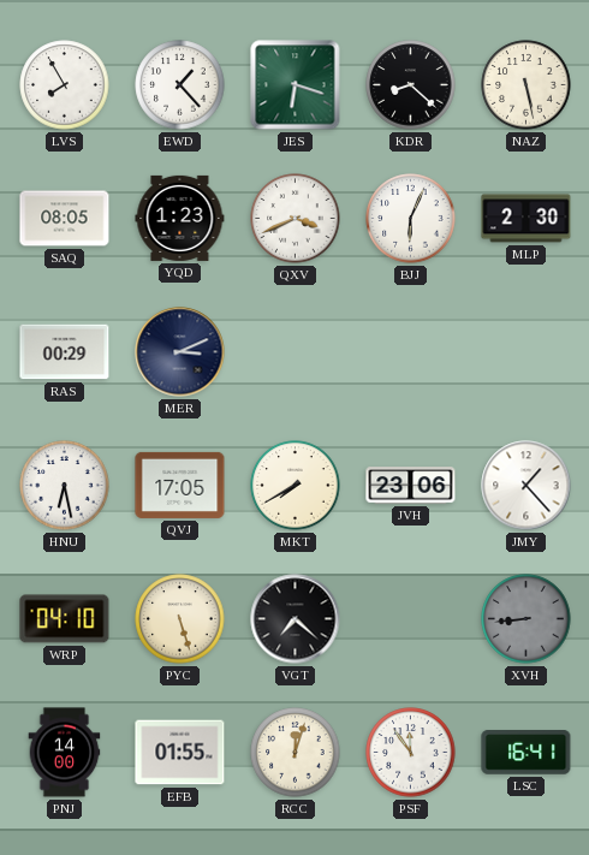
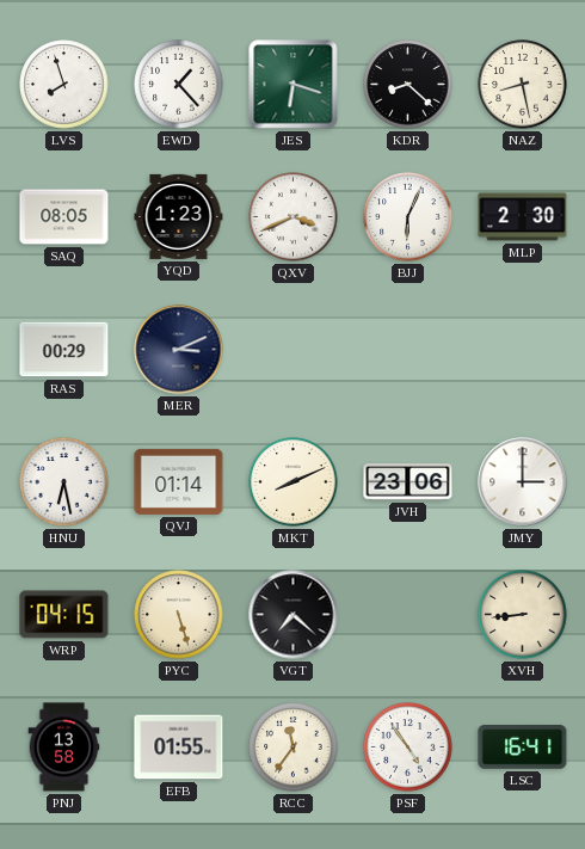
LVS: 7:55 -> 7:57 (64, 85)
NAZ: 5:28 -> 8:28 (523, 85)
QVJ: 17:05 -> 01:14 (179, 481)
MKT: 7:40 -> 8:11 (294, 482)
JMY: 1:23 -> 3:00 (523, 482)
WRP: 04:10 -> 04:15 (64, 615)
XVH dial: grey -> cream (523, 615)
PNJ: 14:00 -> 13:58 (64, 748)
RCC: 12:03 -> 11:36 (294, 748)
PSF: 11:54 -> 4:54 (408, 748)
